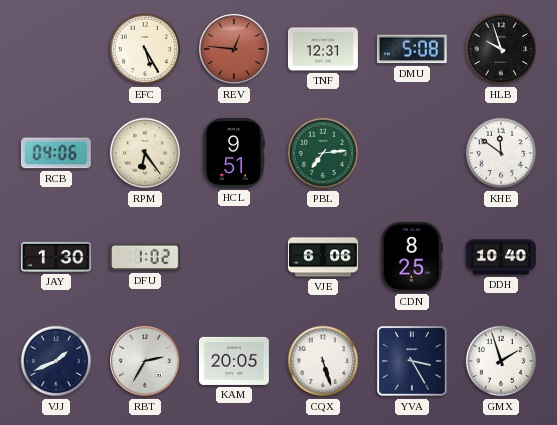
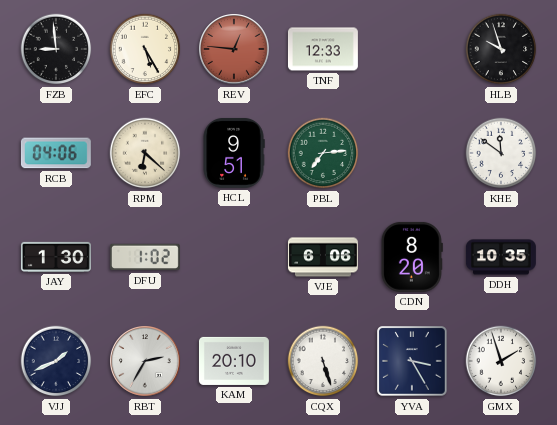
FZB: none -> 8:59 (56, 49)
TNF: 12:31 -> 12:33 (323, 49)
DMU: 5:08 -> none (412, 49)
RPM: 6:24 -> 6:22 (145, 153)
CDN: 8:25 -> 8:20 (412, 257)
DDH: 10:40 -> 10:35 (501, 257)
KAM: 20:05 -> 20:10 (234, 361)
